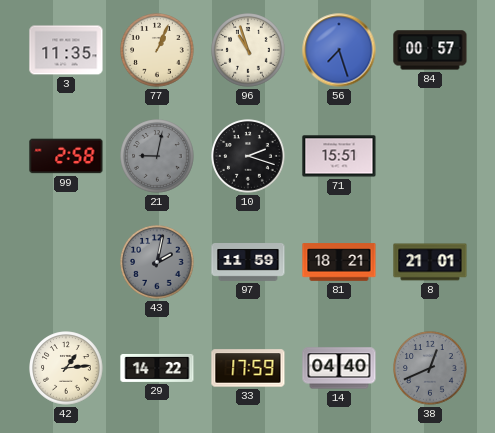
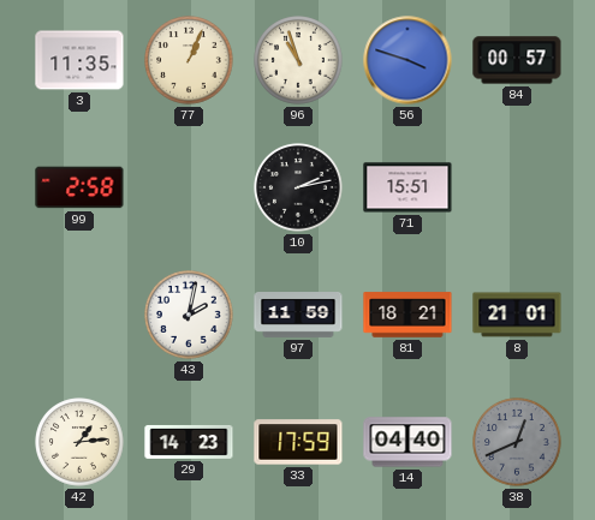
56: 7:27 -> 3:48 (407, 60)
21: 9:02 -> none (157, 156)
10: 2:18 -> 2:13 (298, 187)
43 dial: grey -> white (189, 315)
29: 14:22 -> 14:23 (189, 442)
